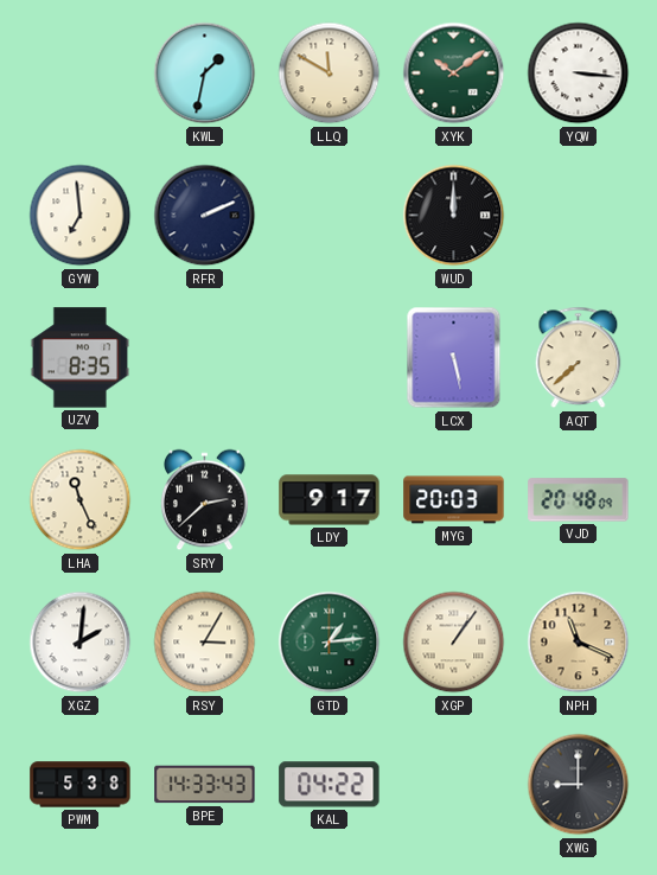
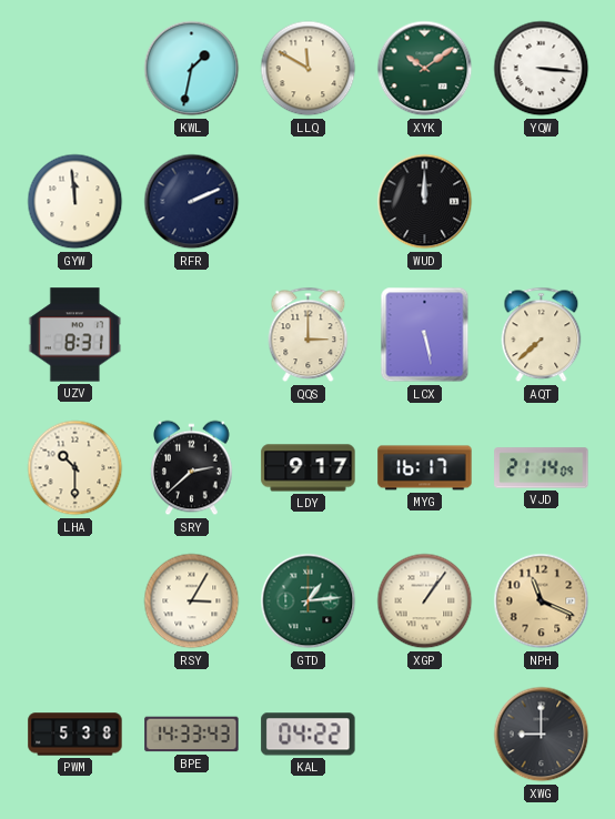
GYW: 6:59 -> 11:59 (75, 202)
UZV: 8:35 -> 8:31 (74, 335)
QQS: none -> 3:00 (309, 335)
LHA: 11:26 -> 10:30 (75, 468)
MYG: 20:03 -> 16:17 (425, 468)
VJD: 20:48 -> 21:14 (542, 468)
XGZ: 2:01 -> none (81, 643)
